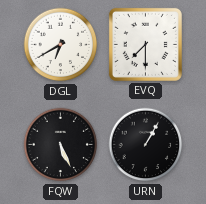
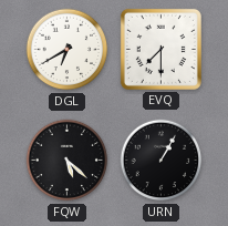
FQW: 5:26 -> 5:22 (68, 161)
